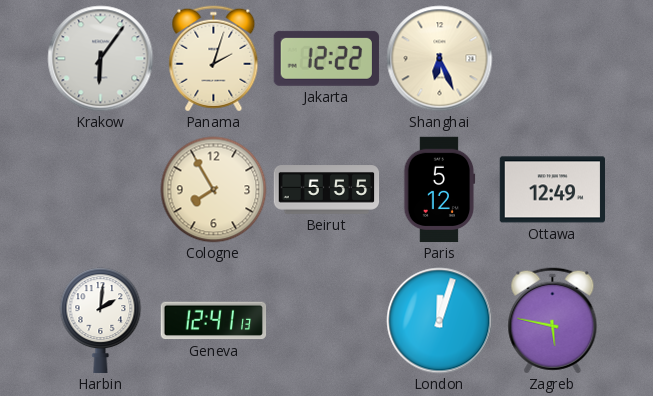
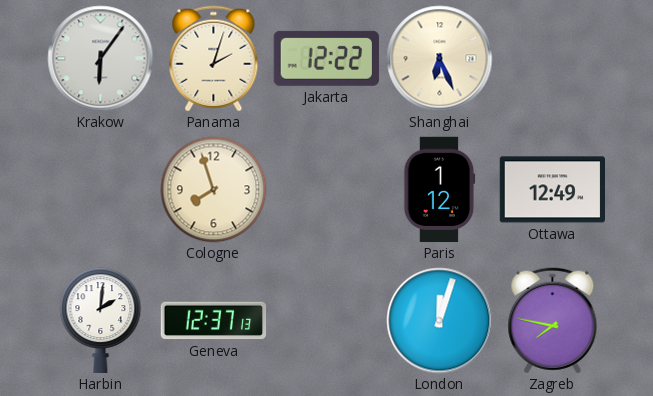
Cologne: 7:55 -> 7:57 (214, 190)
Beirut: 5:55 -> none (327, 190)
Paris: 5:12 -> 1:12 (440, 190)
Geneva: 12:41 -> 12:37 (214, 321)
Zagreb: 5:47 -> 7:47 (553, 321)
